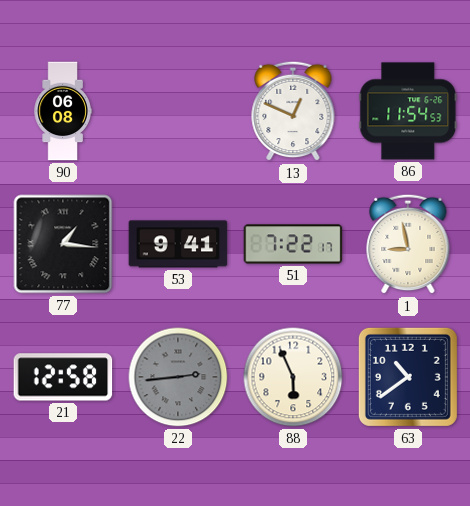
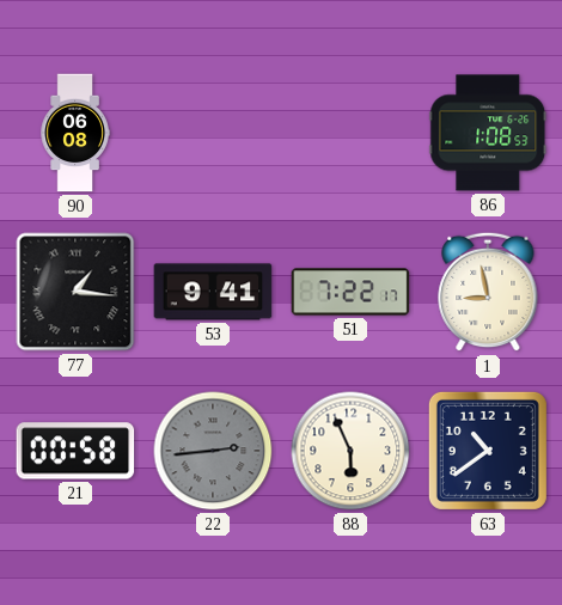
13: 12:49 -> none (293, 111)
86: 11:54 -> 1:08 (488, 133)
21: 12:58 -> 00:58 (75, 451)
